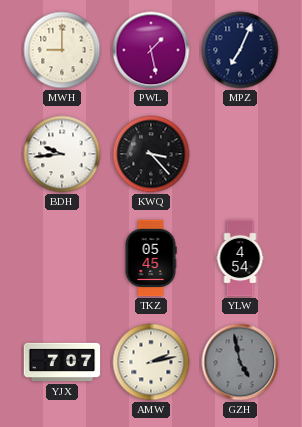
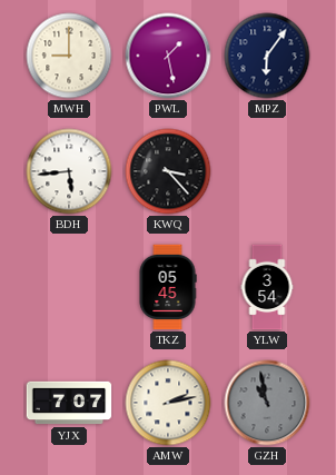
MPZ: 7:04 -> 6:06 (267, 56)
BDH: 9:44 -> 5:44 (69, 171)
YLW: 4:54 -> 3:54 (267, 287)
GZH: 4:58 -> 10:58 (267, 403)
